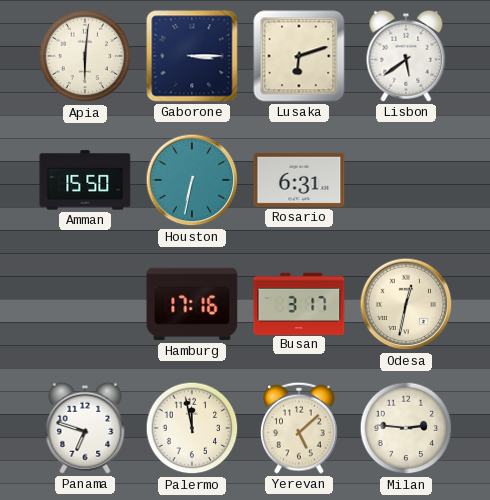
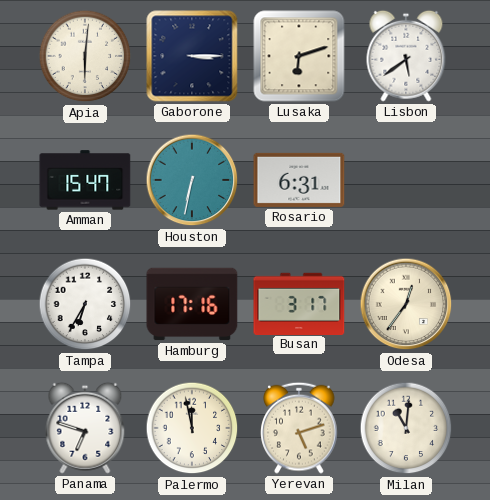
Amman: 15:50 -> 15:47 (85, 180)
Tampa: none -> 6:35 (85, 304)
Odesa: 12:32 -> 12:36 (406, 304)
Yerevan: 5:08 -> 5:12 (299, 428)
Milan: 2:46 -> 11:01 (406, 428)
